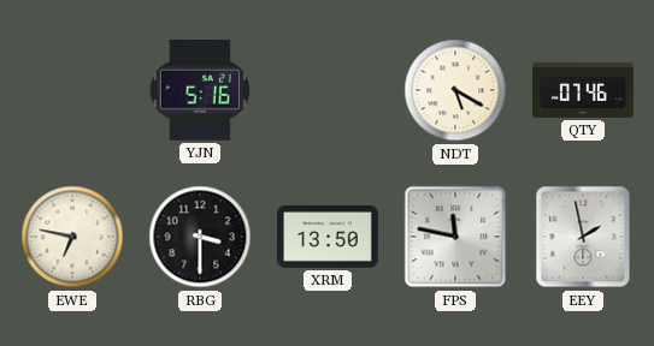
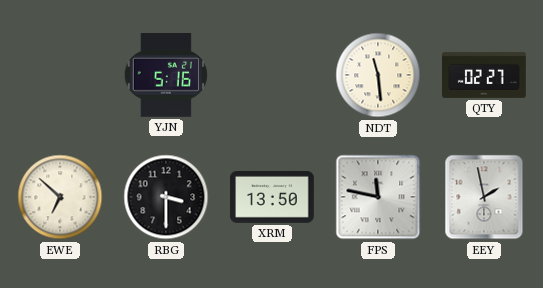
NDT: 5:20 -> 11:29 (378, 75)
QTY: 07:46 -> 02:27 (484, 75)
EWE: 6:47 -> 6:52 (60, 197)
